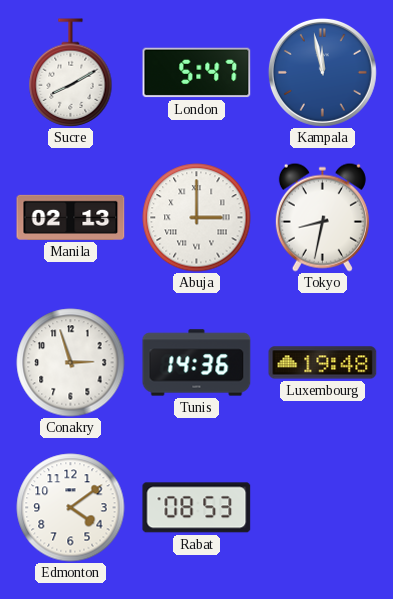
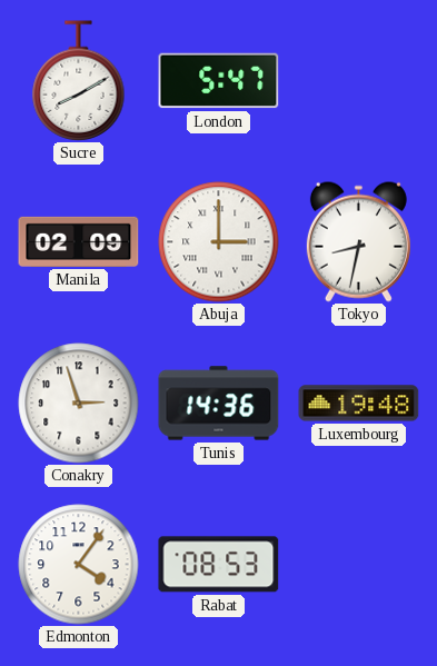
Kampala: 11:58 -> none (322, 72)
Manila: 02:13 -> 02:09 (79, 241)
Edmonton: 4:09 -> 4:06 (79, 565)
